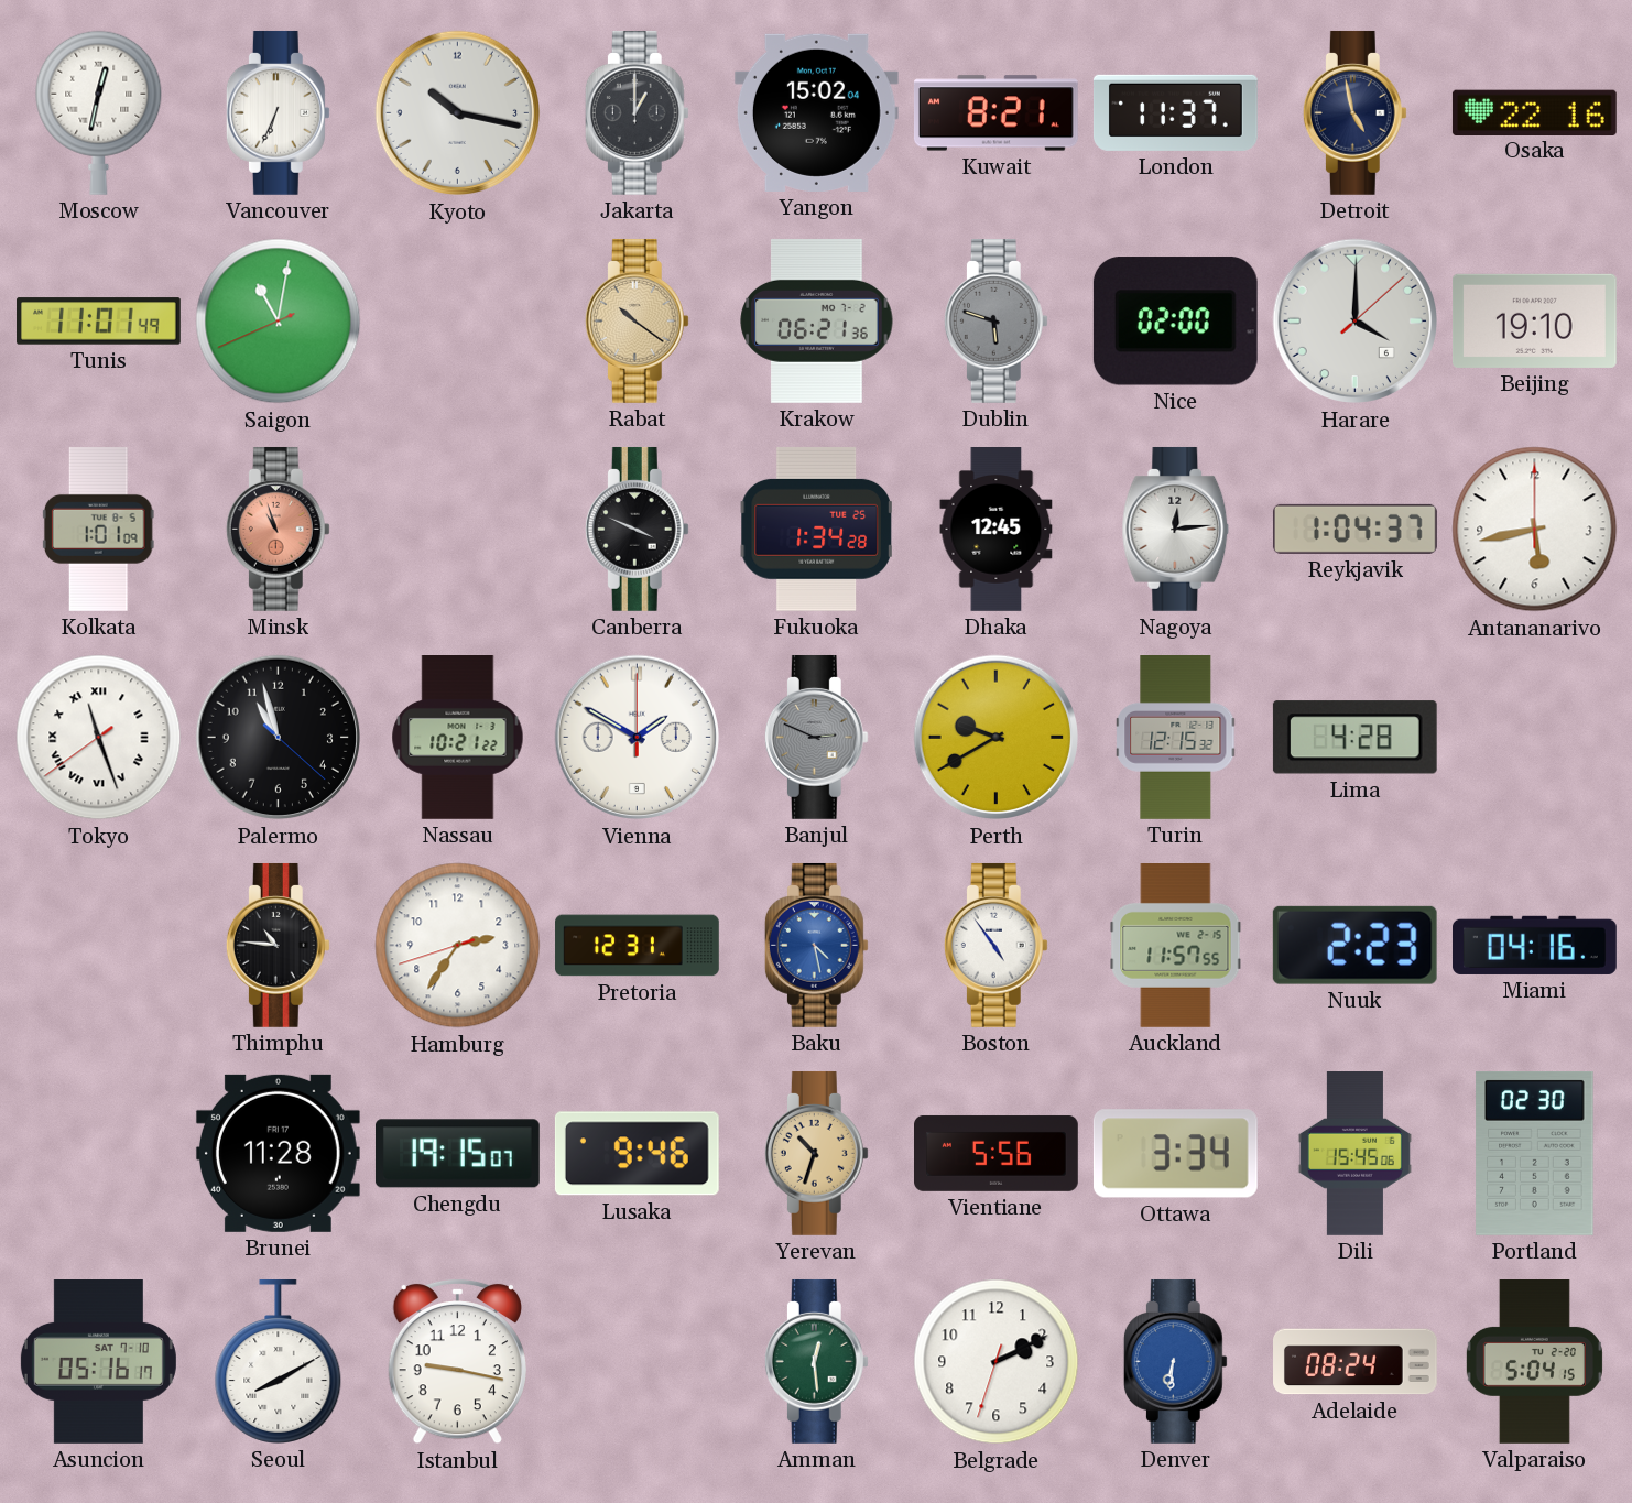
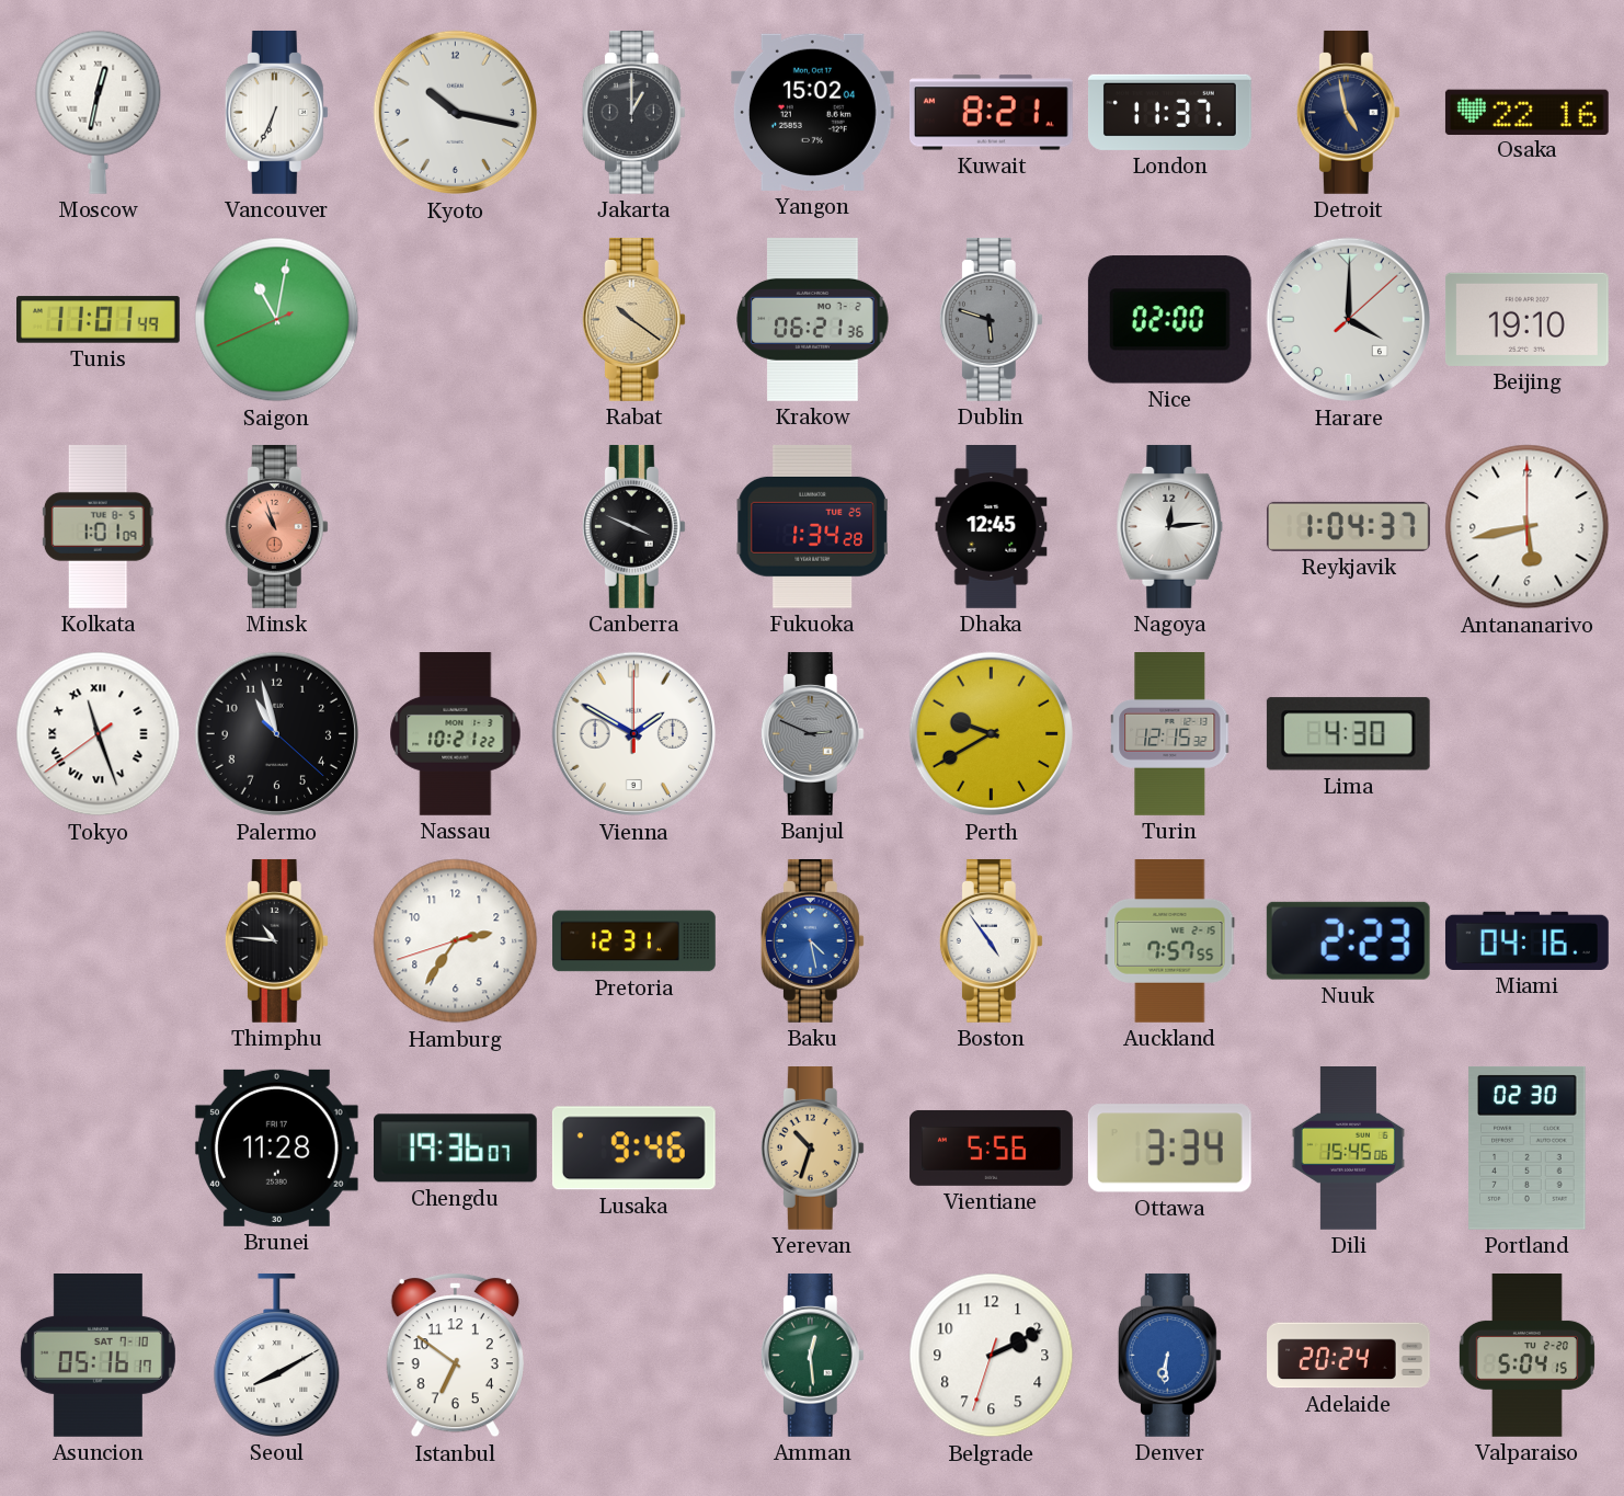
Lima: 4:28 -> 4:30 (1348, 734)
Auckland: 11:57 -> 7:57 (1170, 941)
Chengdu: 19:15 -> 19:36 (455, 1149)
Istanbul: 9:17 -> 6:51 (455, 1355)
Adelaide: 08:24 -> 20:24 (1349, 1356)
